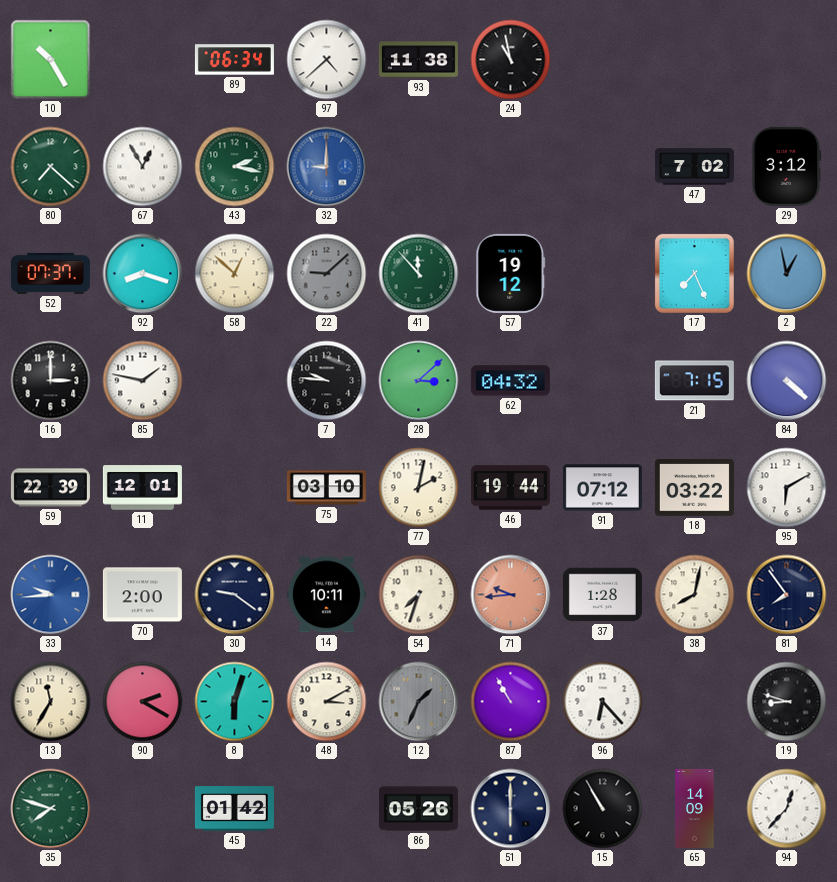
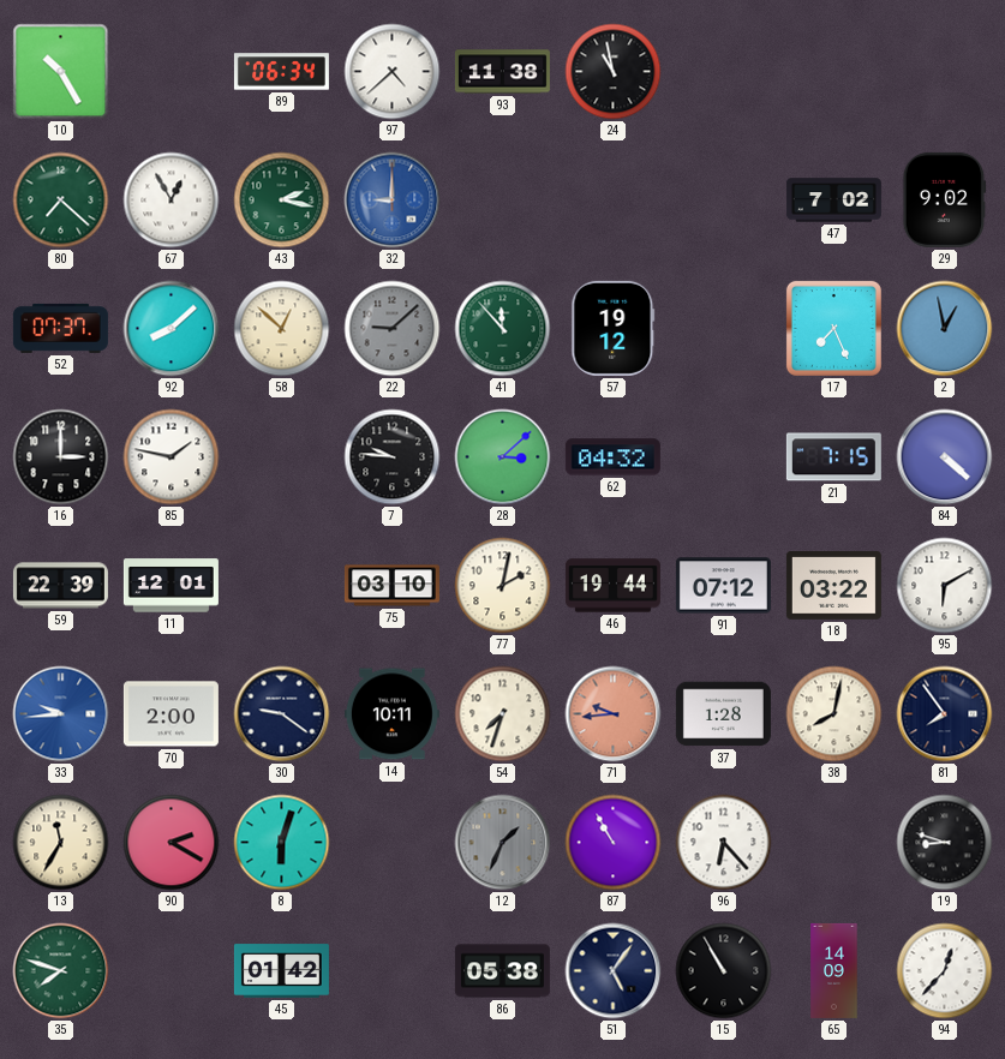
29: 3:12 -> 9:02 (945, 199)
92: 8:18 -> 8:08 (172, 329)
48: 3:10 -> none (327, 702)
86: 05:26 -> 05:38 (502, 971)
51: 6:00 -> 5:06 (614, 971)
